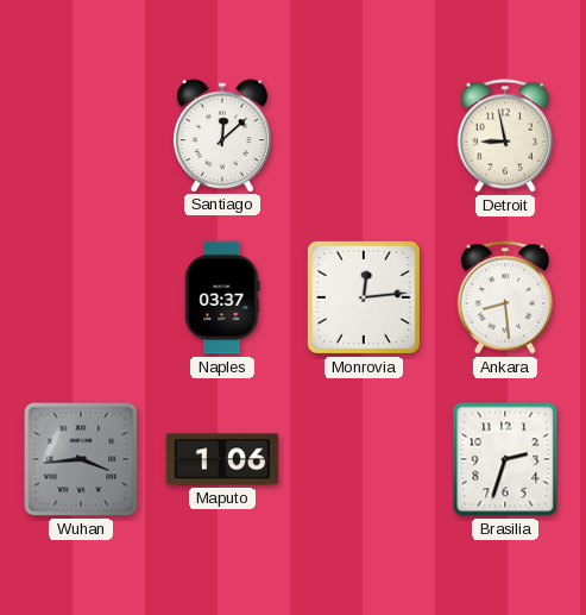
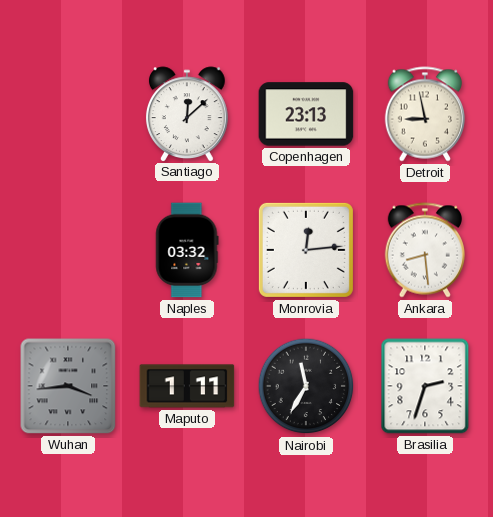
Copenhagen: none -> 23:13 (306, 114)
Naples: 03:37 -> 03:32 (187, 250)
Maputo: 1:06 -> 1:11 (187, 386)
Nairobi: none -> 11:35 (306, 386)
